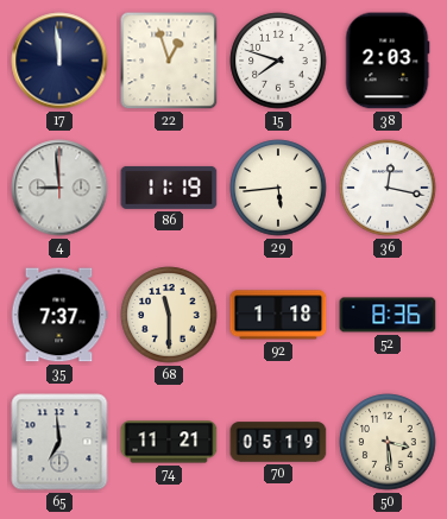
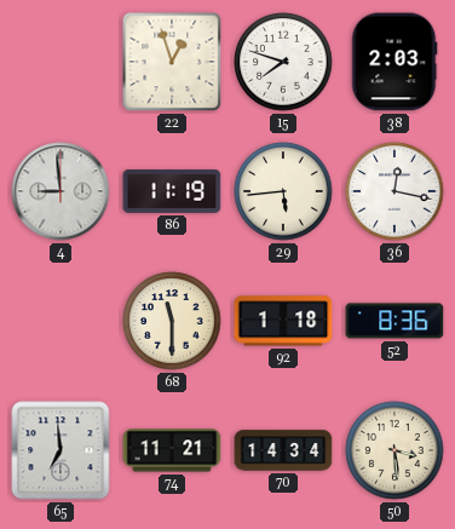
17: 11:59 -> none (59, 61)
35: 7:37 -> none (59, 315)
70: 05:19 -> 14:34 (283, 450)
